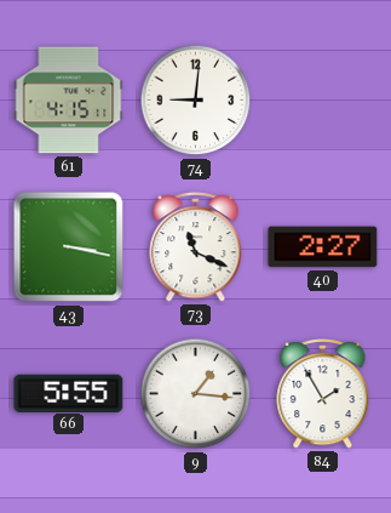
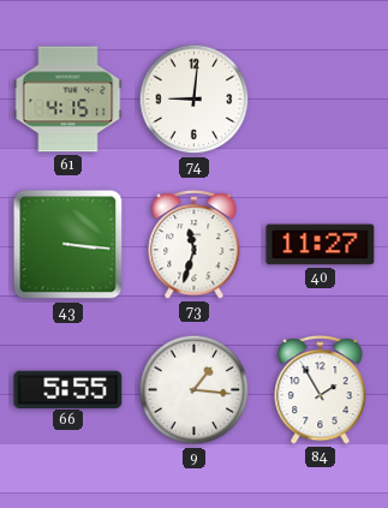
43: 3:17 -> 3:16 (68, 245)
73: 11:19 -> 11:33 (195, 245)
40: 2:27 -> 11:27 (321, 245)
